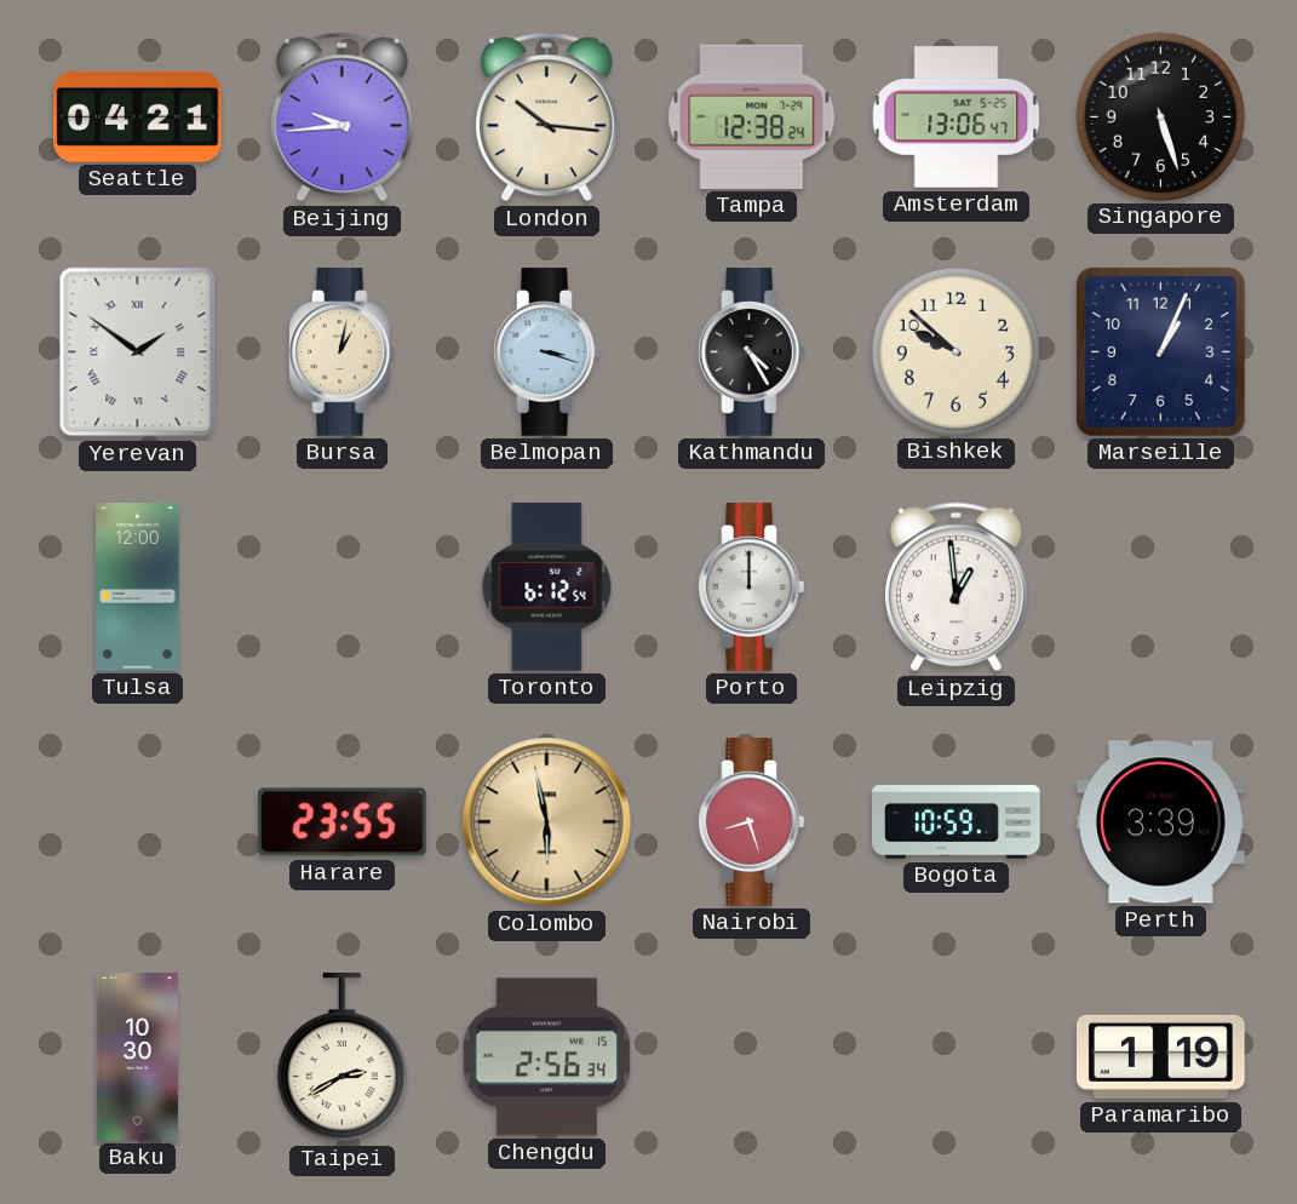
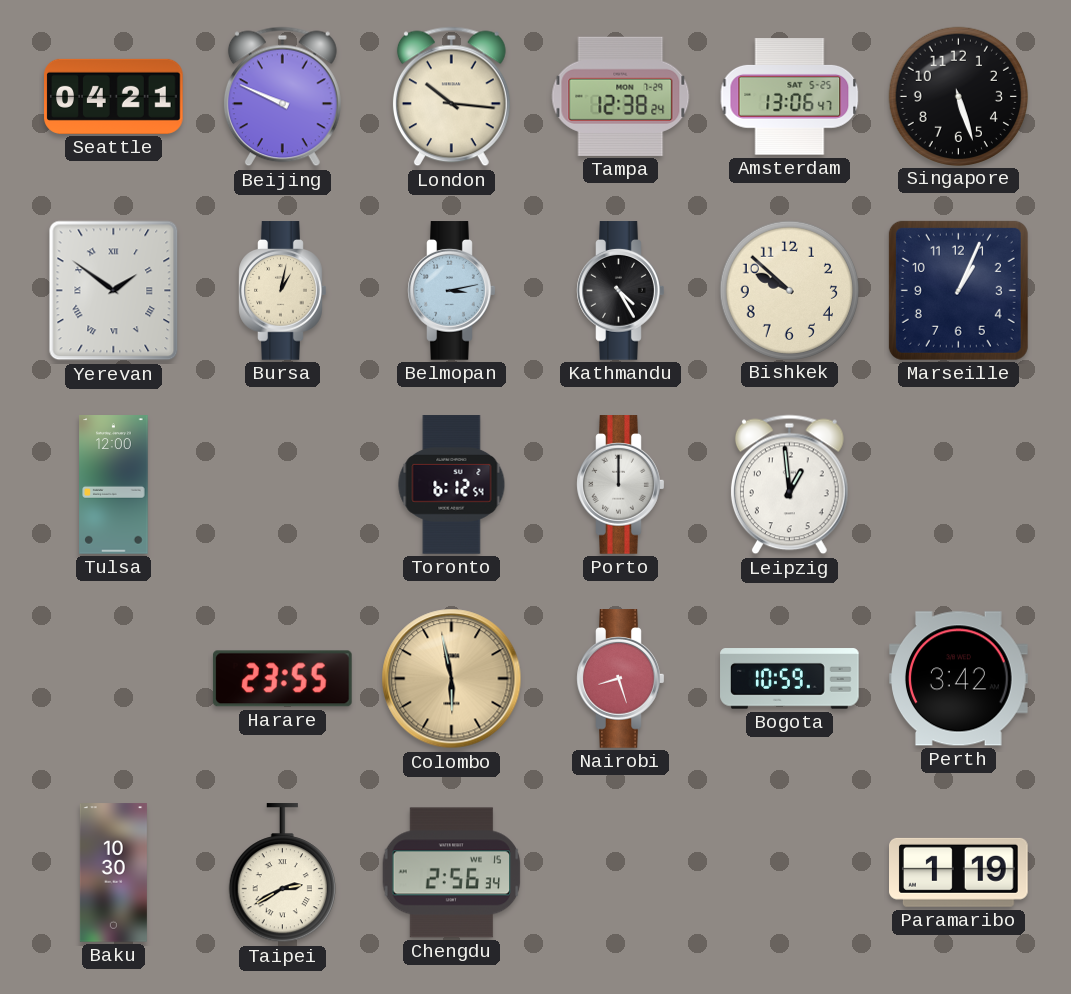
Beijing: 9:44 -> 9:49 (282, 97)
Belmopan: 3:18 -> 3:13 (452, 291)
Perth: 3:39 -> 3:42 (959, 679)
